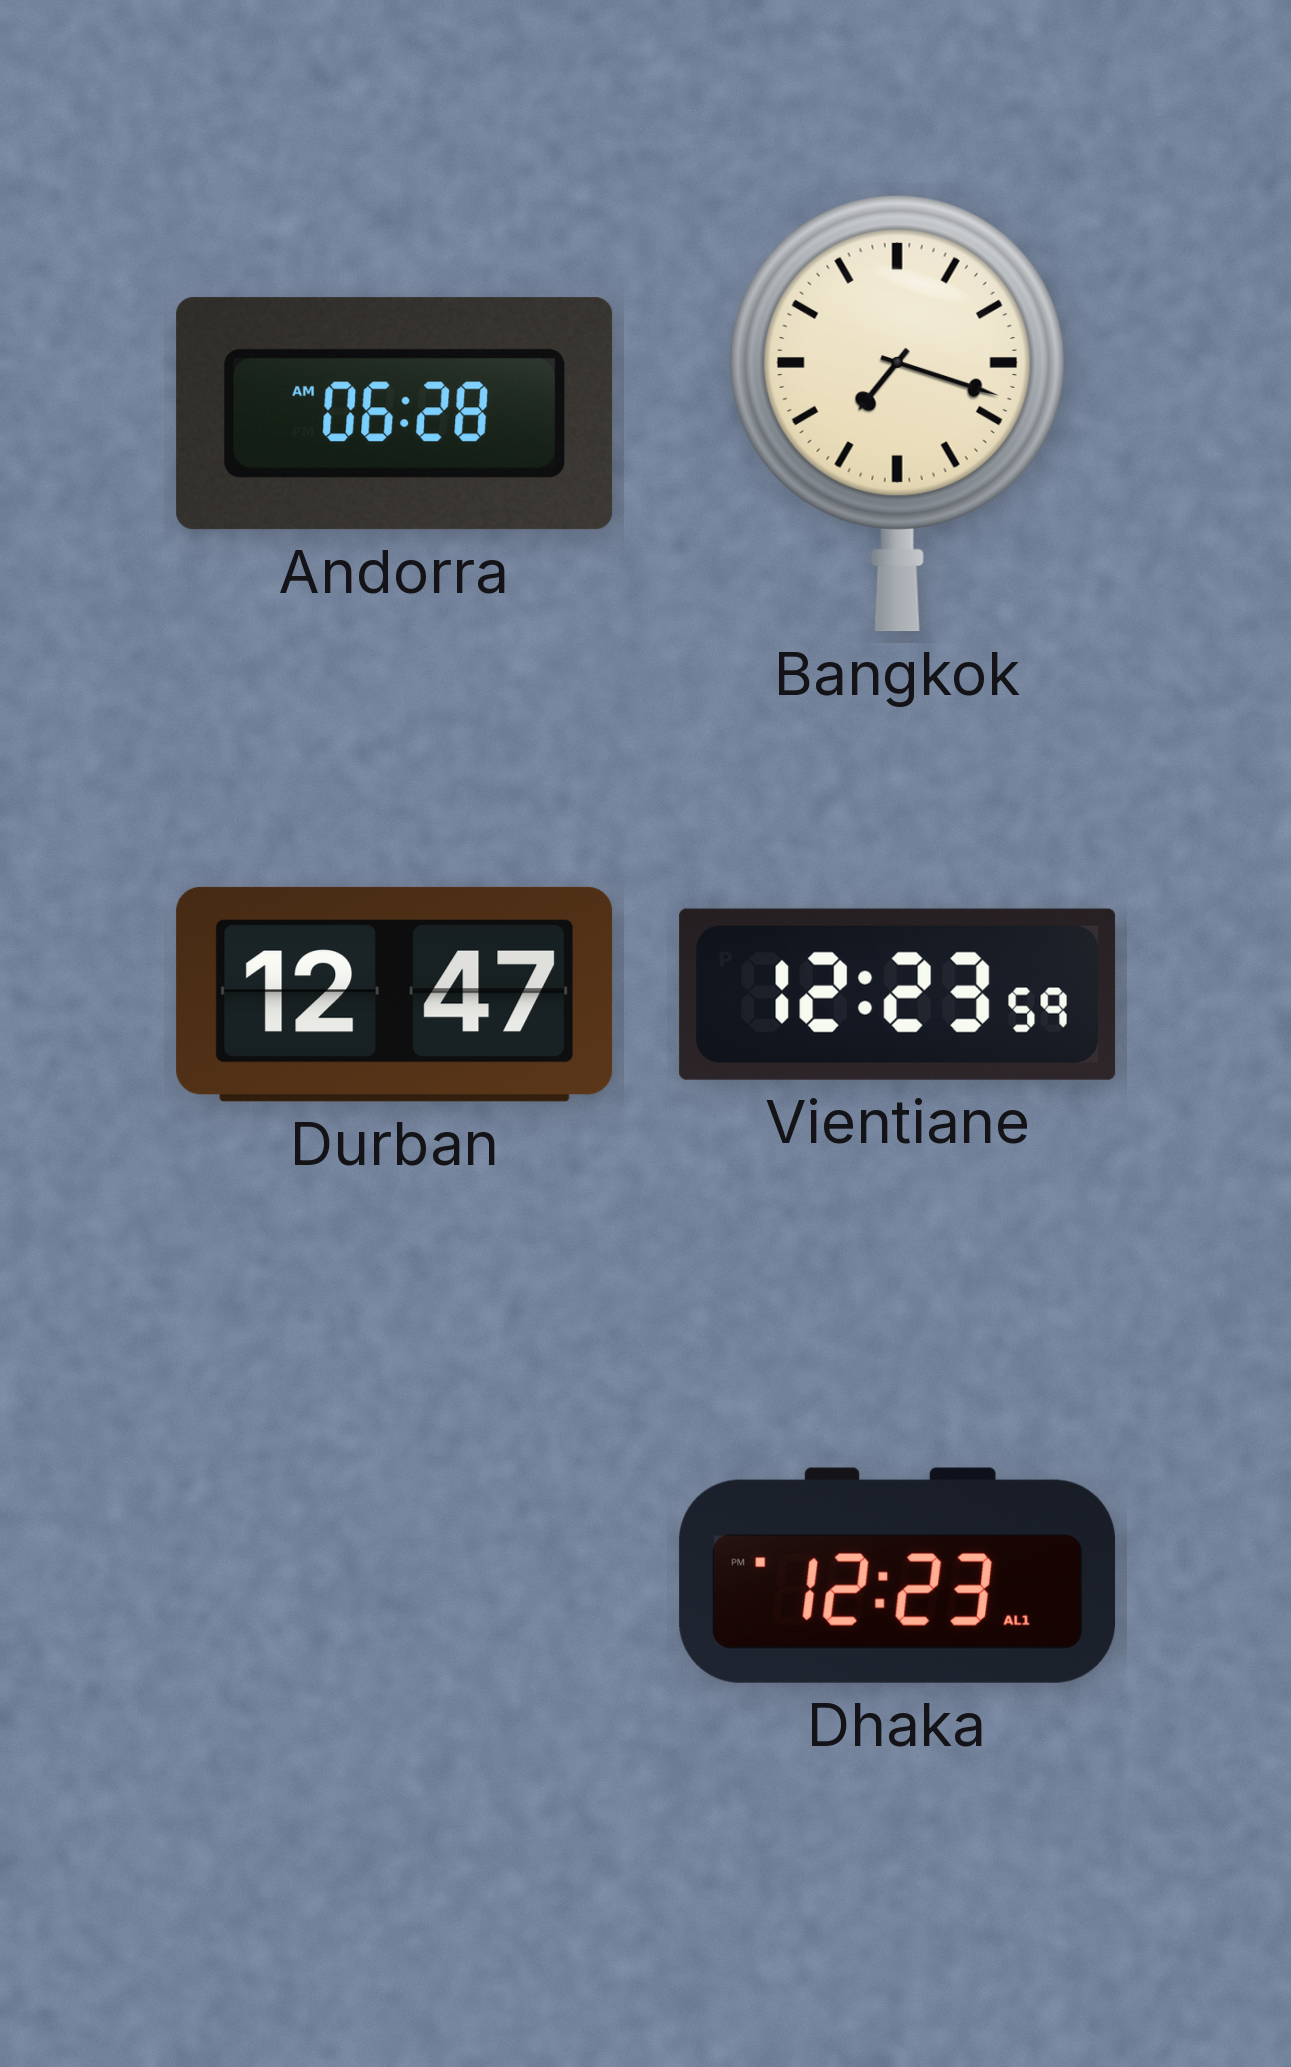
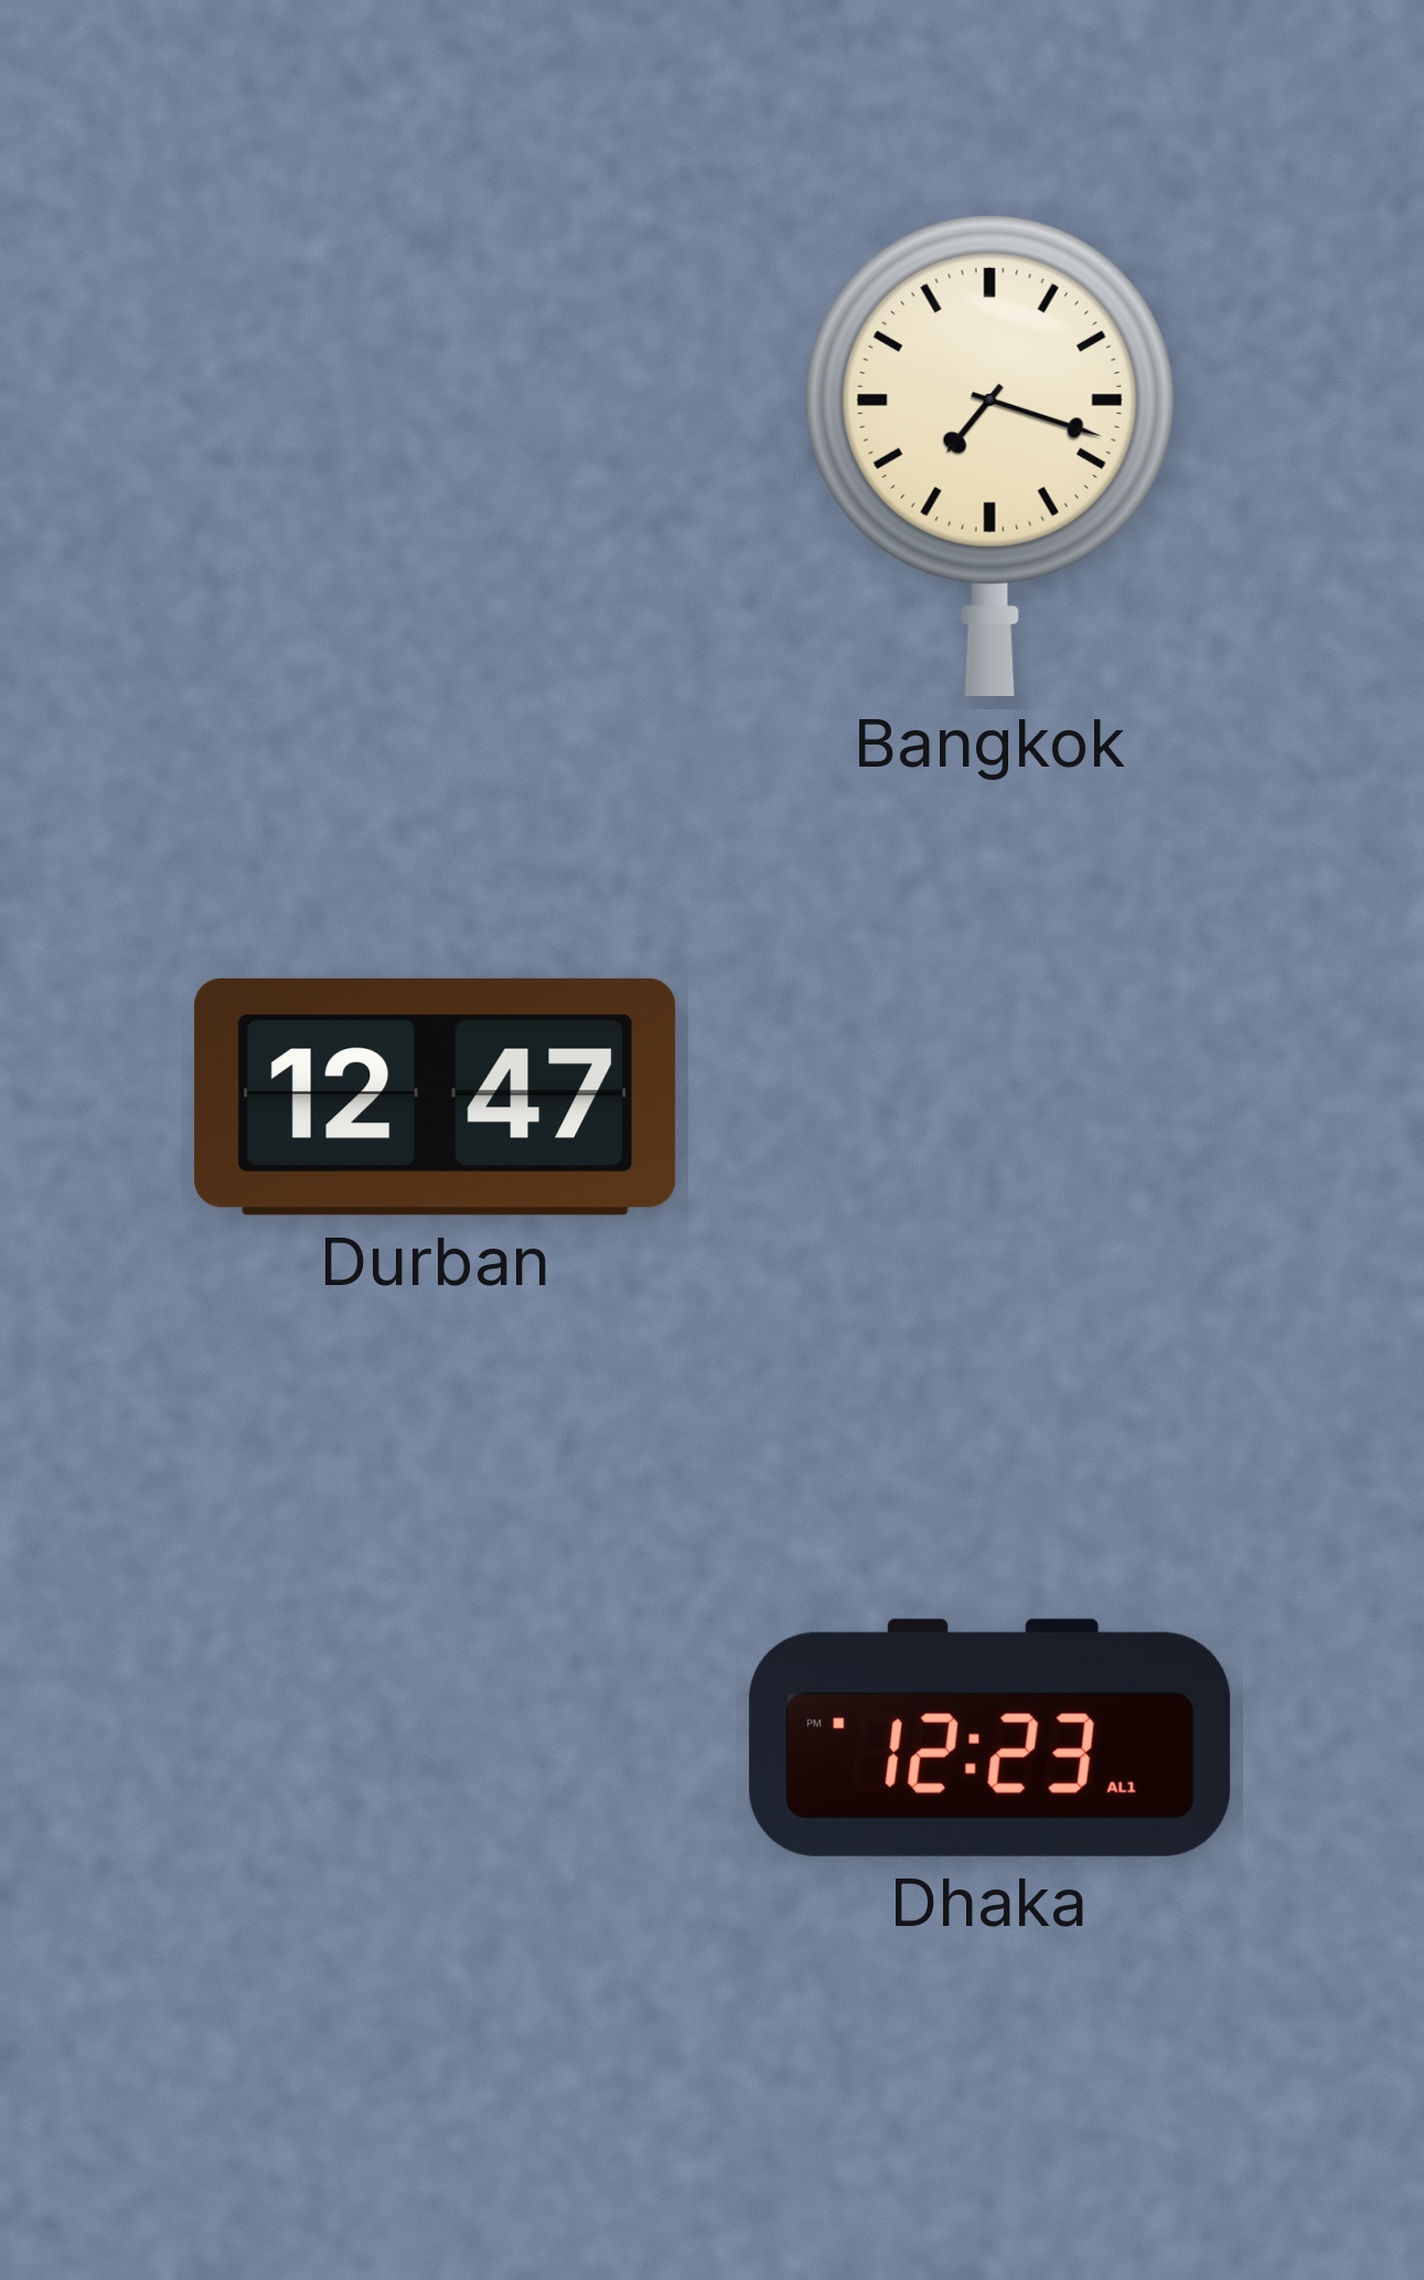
Andorra: 06:28 -> none (395, 414)
Vientiane: 12:23 -> none (898, 994)
